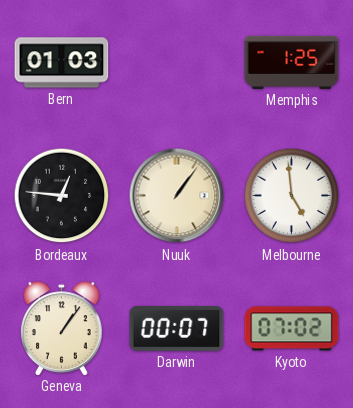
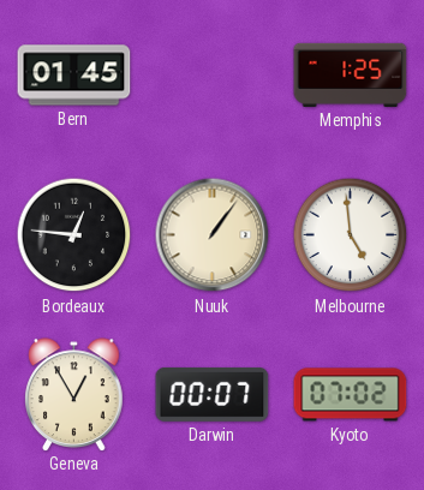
Bern: 01:03 -> 01:45 (74, 76)
Geneva: 1:06 -> 12:55 (74, 394)
